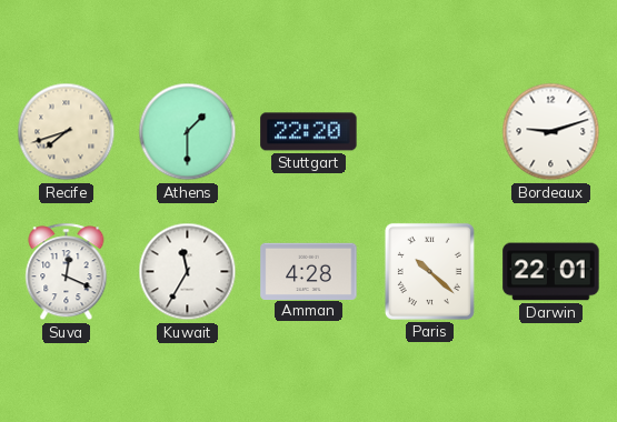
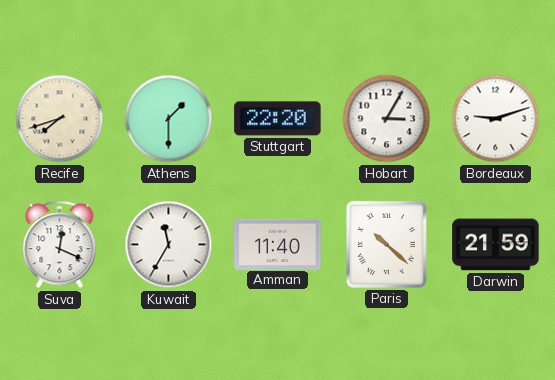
Hobart: none -> 3:05 (387, 119)
Amman: 4:28 -> 11:40 (278, 244)
Darwin: 22:01 -> 21:59 (496, 245)
